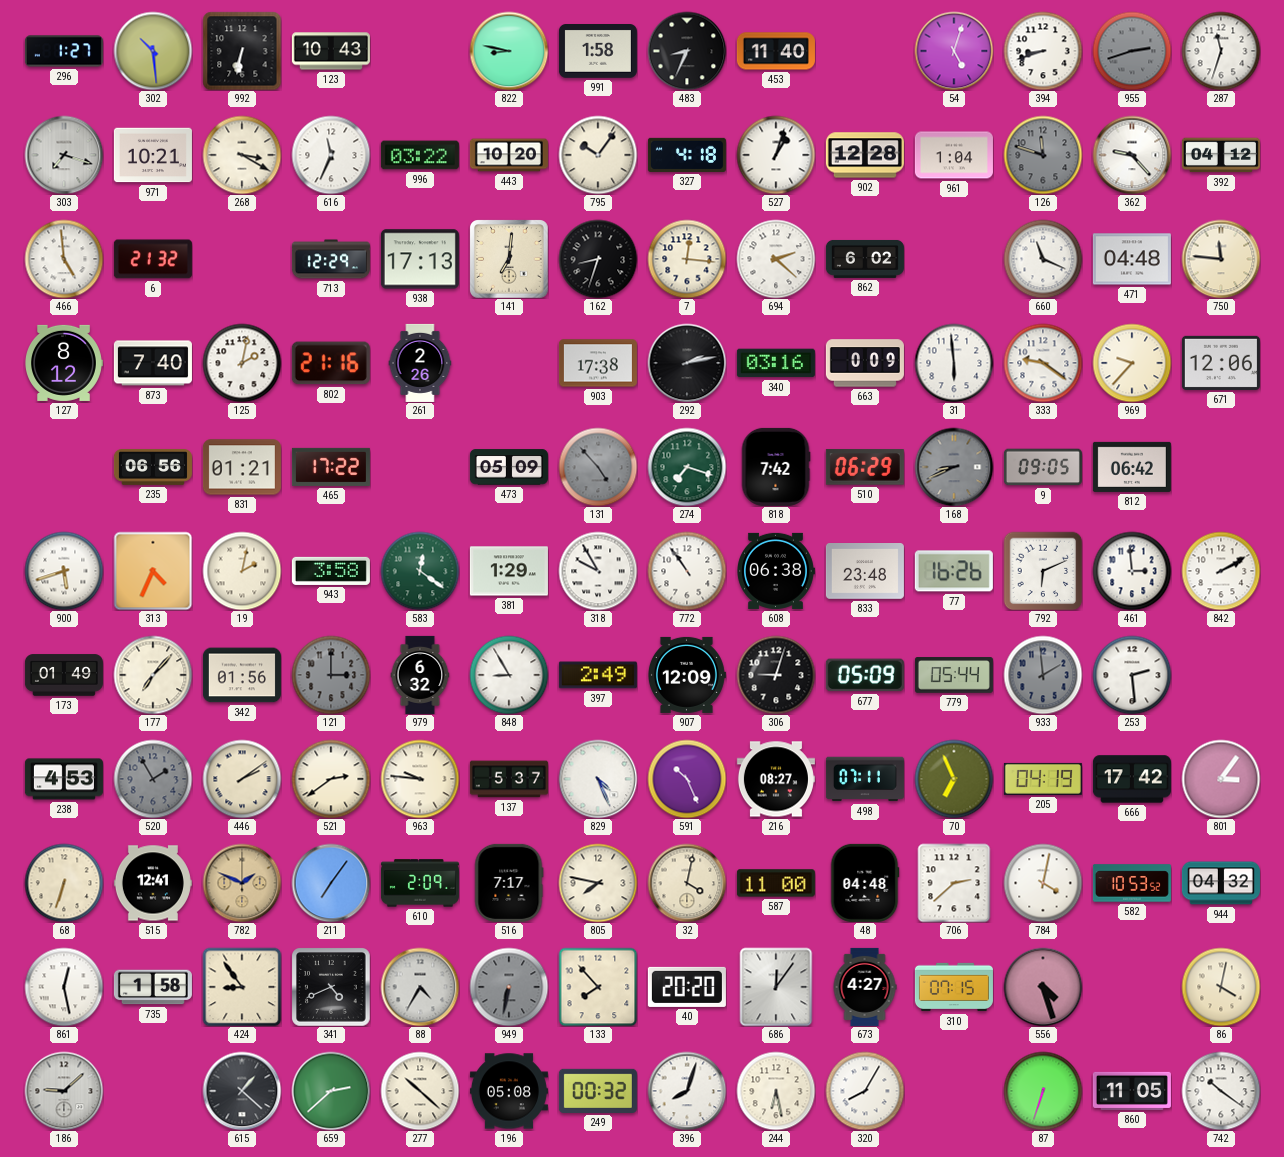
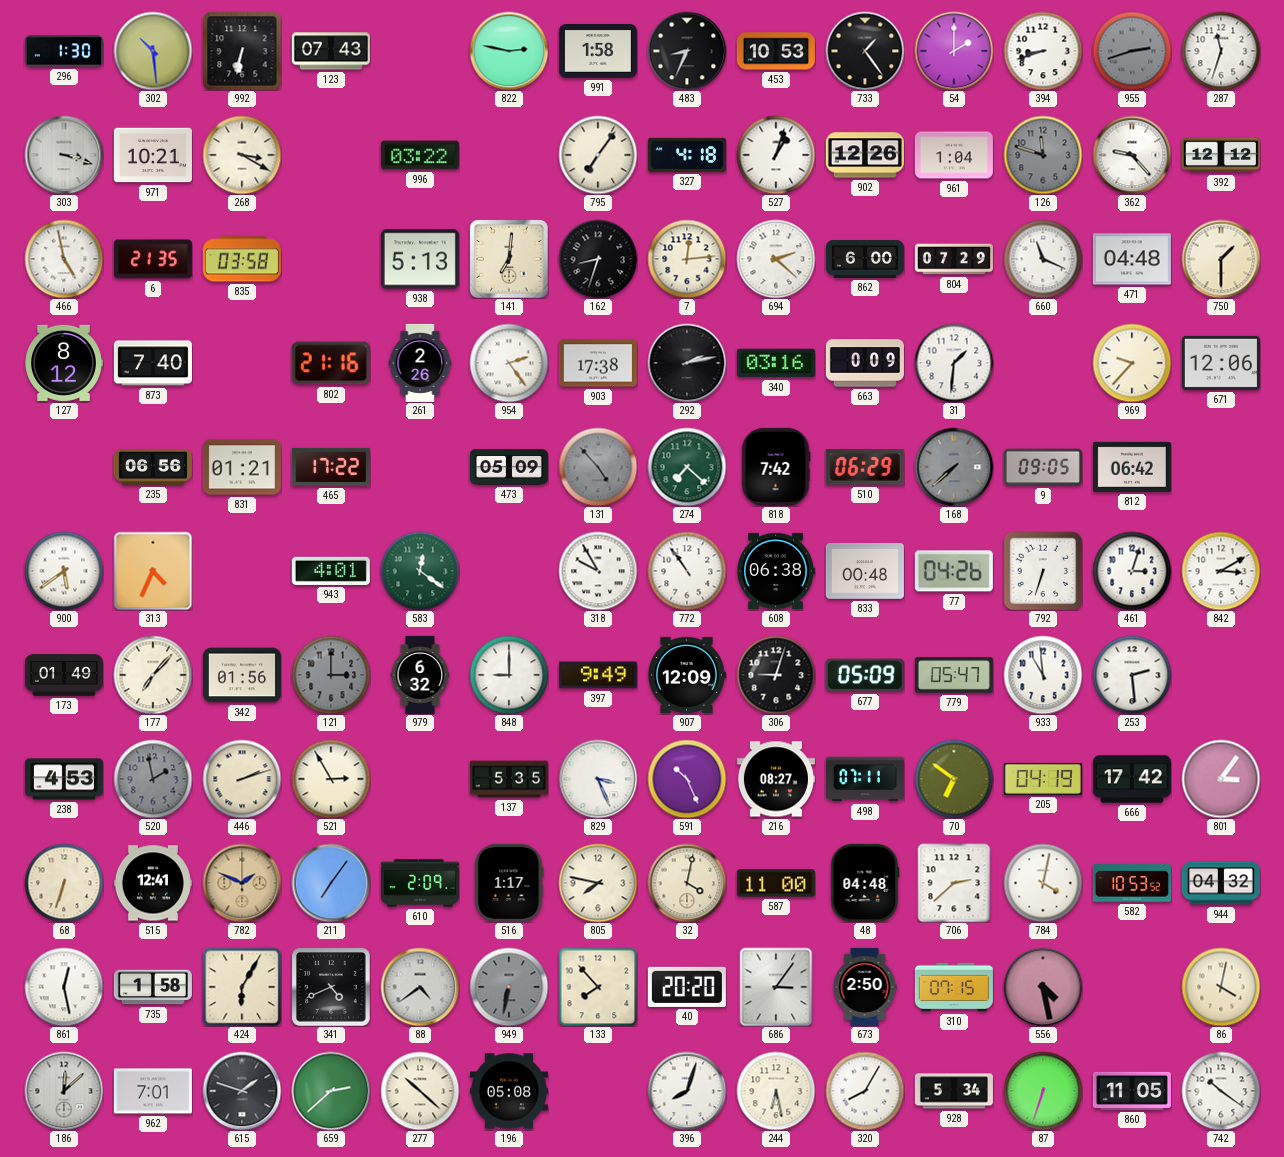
296: 1:27 -> 1:30 (64, 51)
123: 10:43 -> 07:43 (331, 51)
822: 8:47 -> 2:47 (509, 51)
453: 11:40 -> 10:53 (776, 51)
733: none -> 1:24 (865, 51)
54: 5:03 -> 2:00 (954, 51)
303: 7:18 -> 3:18 (64, 155)
616: 11:34 -> none (331, 155)
443: 10:20 -> none (509, 155)
795: 10:06 -> 7:06 (598, 155)
902: 12:28 -> 12:26 (865, 155)
392: 04:12 -> 12:12 (1221, 155)
466: 4:59 -> 4:58 (64, 259)
6: 21:32 -> 21:35 (153, 259)
835: none -> 03:58 (242, 259)
713: 12:29 -> none (331, 259)
938: 17:13 -> 5:13 (420, 259)
7: 12:16 -> 12:14 (687, 259)
862: 6:02 -> 6:00 (865, 259)
804: none -> 07:29 (954, 259)
750: 11:46 -> 1:30 (1221, 259)
125: 2:02 -> none (242, 363)
954: none -> 2:24 (509, 363)
31: 5:59 -> 1:31 (954, 363)
333: 9:21 -> none (1043, 363)
274: 7:18 -> 7:22 (687, 467)
168: 8:41 -> 7:38 (954, 467)
900: 5:42 -> 5:39 (64, 571)
19: 2:02 -> none (242, 571)
943: 3:58 -> 4:01 (331, 571)
381: 1:29 -> none (509, 571)
833: 23:48 -> 00:48 (865, 572)
77: 16:26 -> 04:26 (954, 571)
792: 6:11 -> 6:33 (1043, 571)
461: 2:59 -> 3:03 (1132, 571)
842: 2:10 -> 3:10 (1221, 571)
848: 8:55 -> 9:00 (509, 675)
397: 2:49 -> 9:49 (598, 675)
779: 05:44 -> 05:47 (954, 675)
933: 1:59 -> 10:59 (1043, 675)
933 dial: grey -> white (1043, 675)
520: 1:55 -> 1:58 (153, 779)
446: 2:09 -> 2:12 (242, 779)
521: 2:39 -> 2:55 (331, 779)
963: 9:46 -> none (420, 779)
137: 5:37 -> 5:35 (509, 779)
829: 4:26 -> 3:26 (598, 779)
70: 6:56 -> 6:51 (954, 779)
516: 7:17 -> 1:17 (509, 883)
424: 8:54 -> 6:05 (242, 987)
88: 4:35 -> 4:39 (420, 987)
686: 12:06 -> 3:06 (776, 987)
673: 4:27 -> 2:50 (865, 987)
556: 4:27 -> 4:28 (1043, 987)
186: 9:08 -> 12:08 (64, 1091)
962: none -> 7:01 (153, 1091)
615: 1:22 -> 1:48 (242, 1091)
249: 00:32 -> none (598, 1091)
928: none -> 5:34 (954, 1091)
